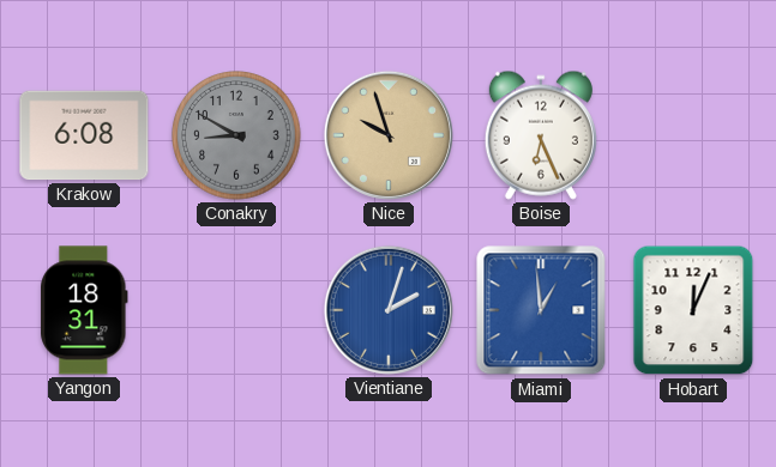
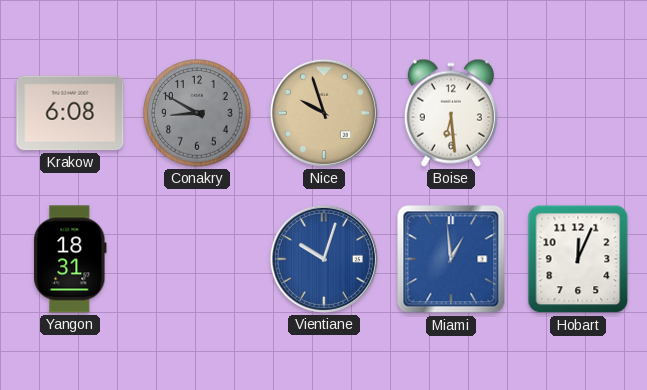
Boise: 6:26 -> 6:29 (451, 113)
Vientiane: 2:03 -> 10:03 (324, 259)
